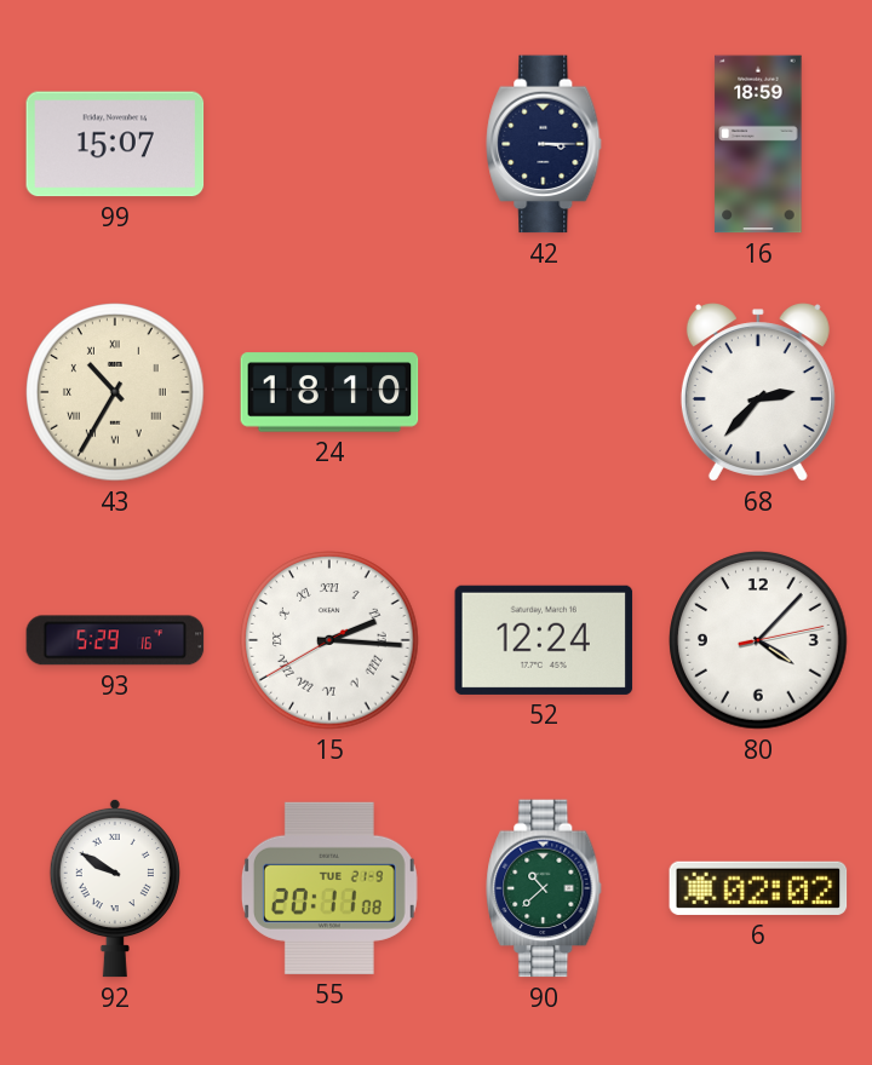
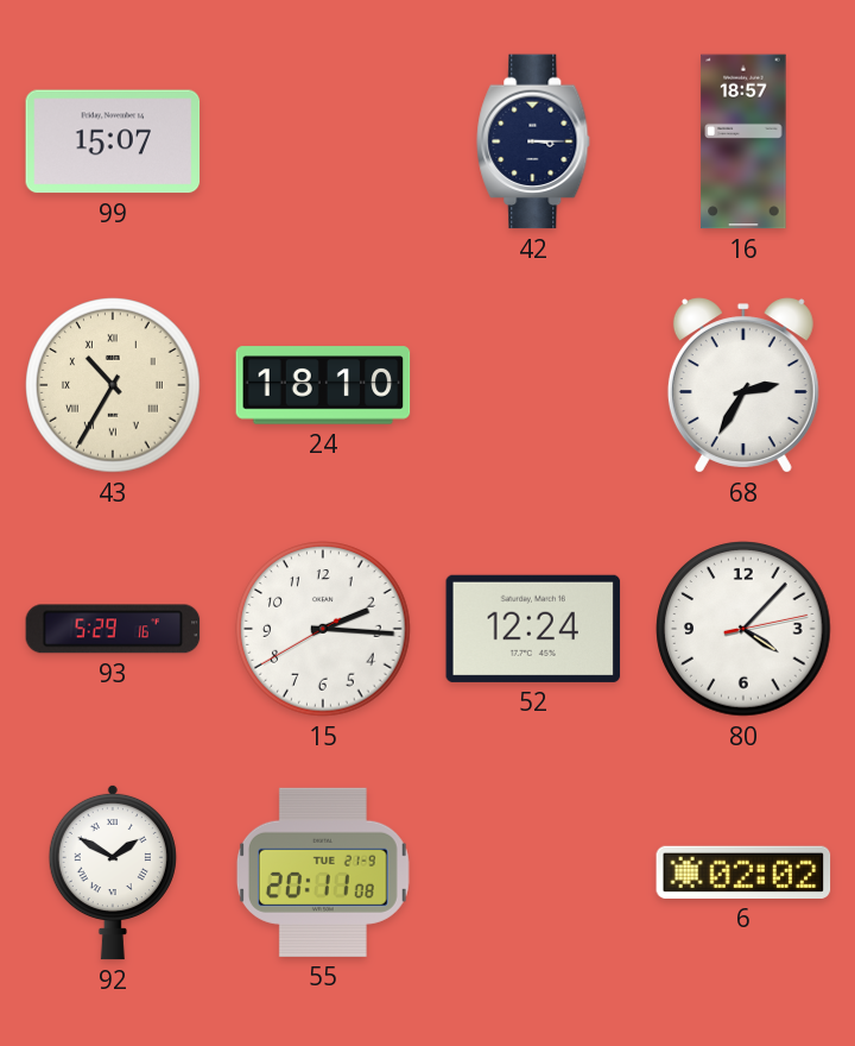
16: 18:59 -> 18:57 (743, 141)
68: 2:37 -> 2:35 (743, 385)
15 numerals: Roman -> Arabic (323, 629)
92: 9:50 -> 1:50 (113, 872)
90: 10:38 -> none (544, 888)
